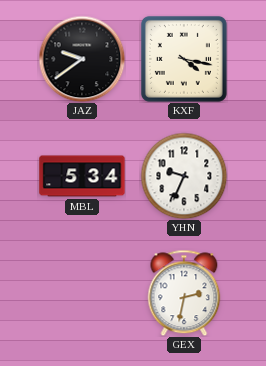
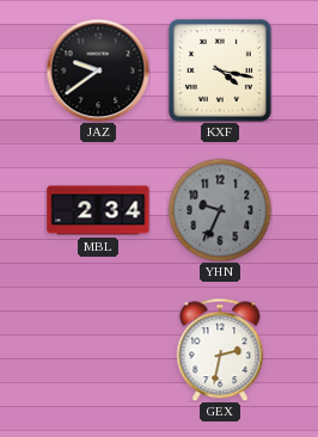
MBL: 5:34 -> 2:34 (98, 210)
YHN dial: white -> grey (220, 210)
